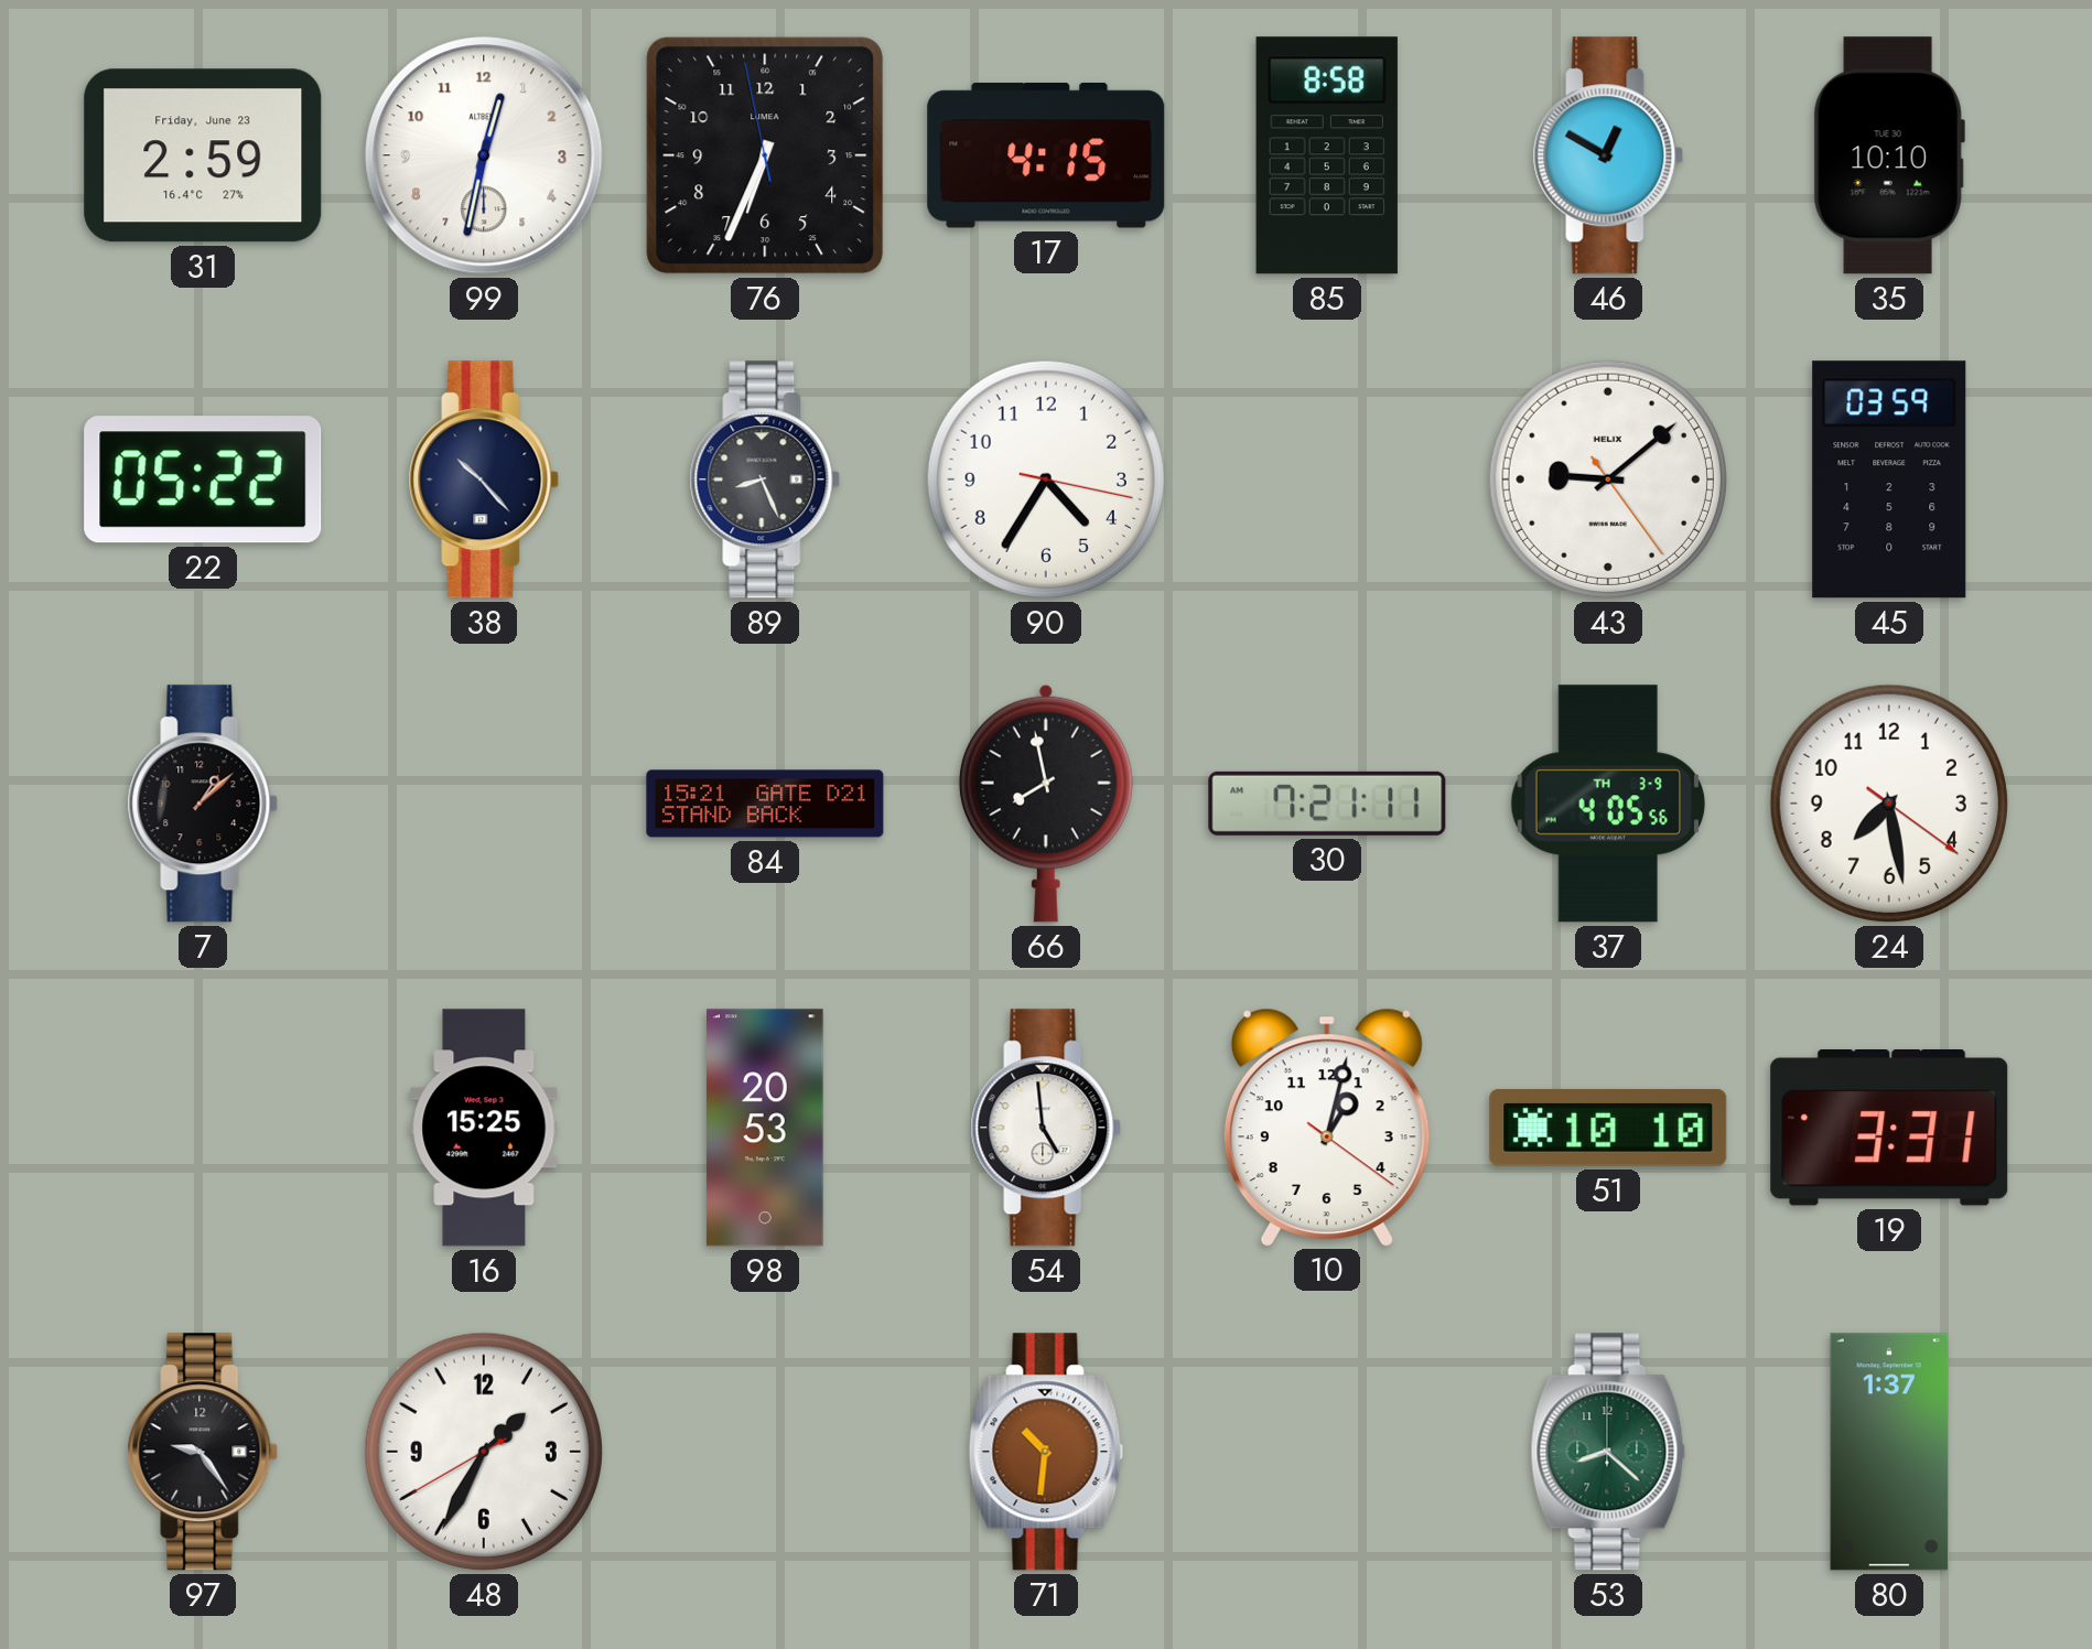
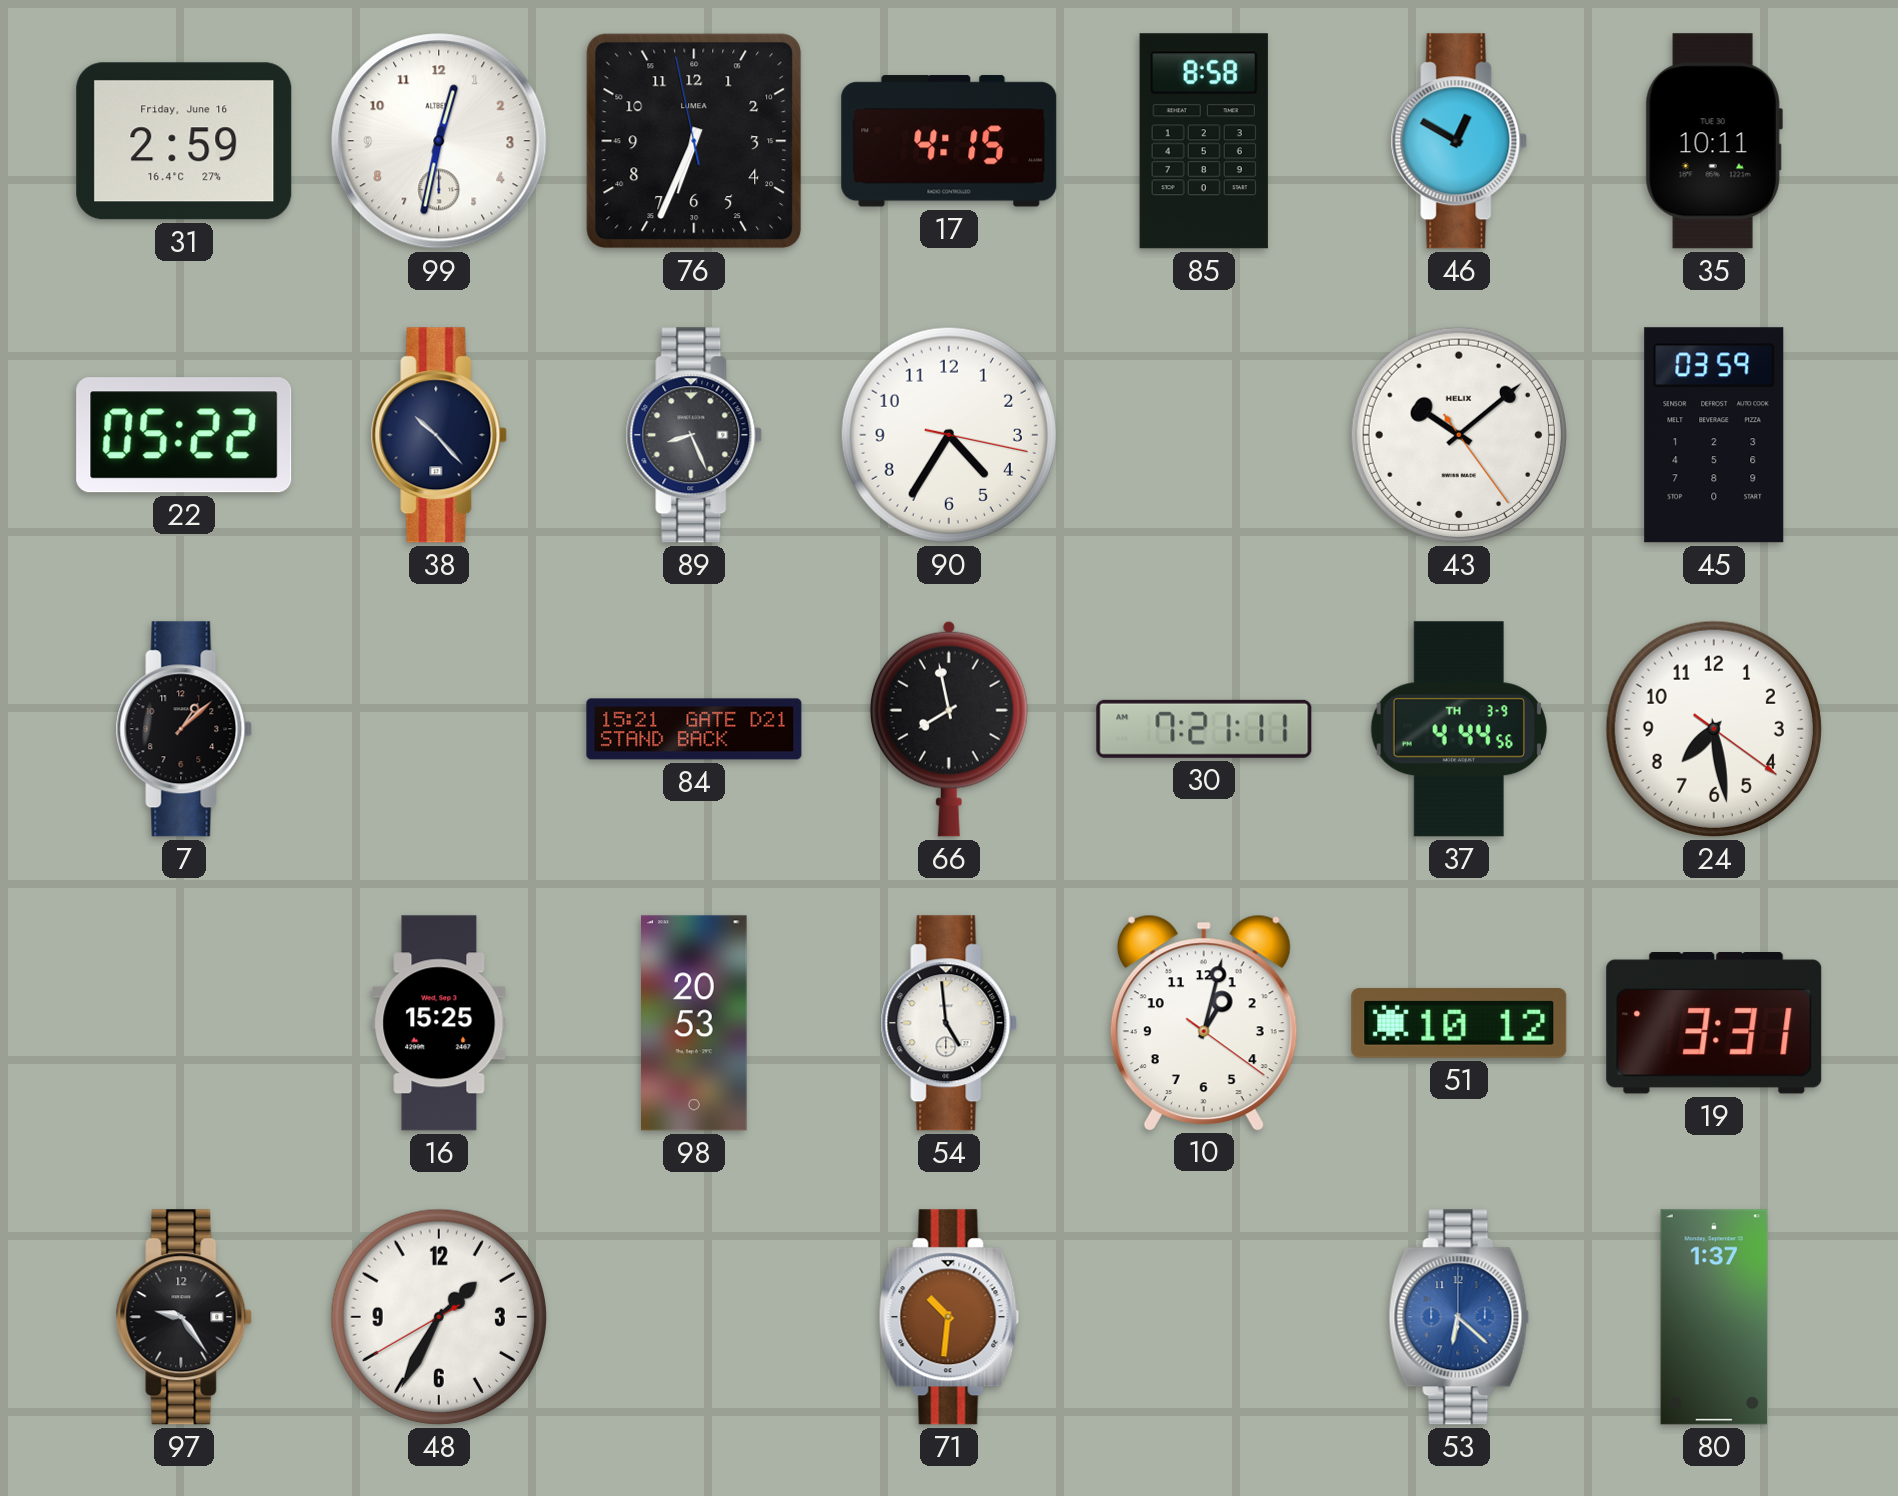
31 date: Friday, June 23 -> Friday, June 16 (184, 141)
35: 10:10 -> 10:11 (1714, 141)
43: 9:08 -> 10:08 (1459, 435)
37: 4:05 -> 4:44 (1459, 729)
51: 10:10 -> 10:12 (1459, 1023)
53: 8:22 -> 6:22 (1459, 1317)
53 dial: green -> blue (1459, 1317)
